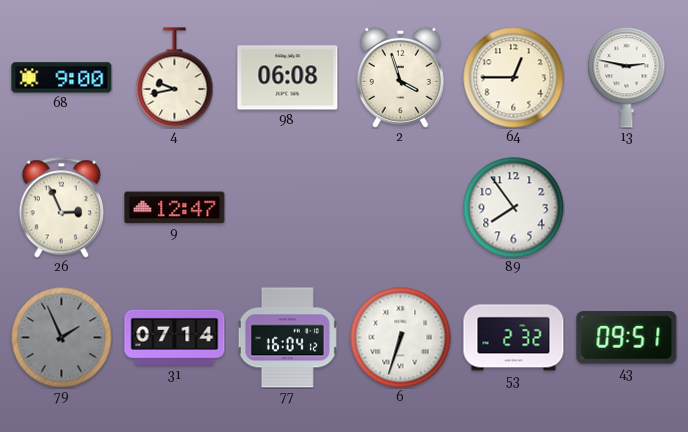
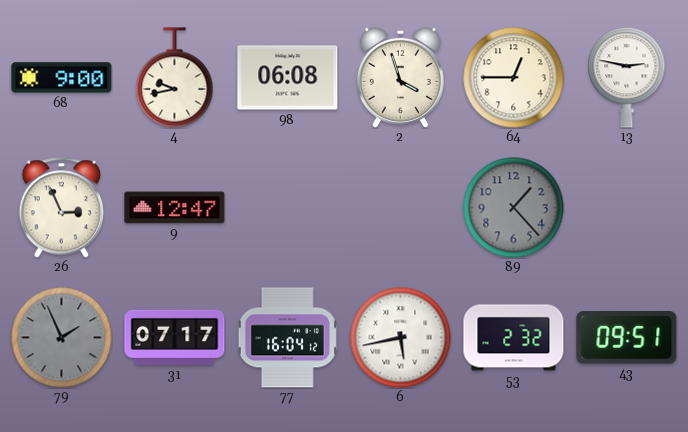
89: 7:54 -> 1:23 (514, 208)
89 dial: white -> grey (514, 208)
31: 07:14 -> 07:17 (175, 337)
6: 6:33 -> 5:43 (401, 338)
